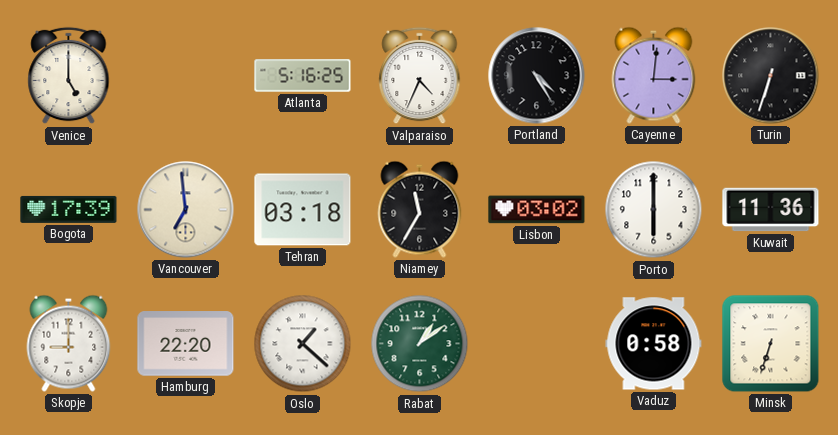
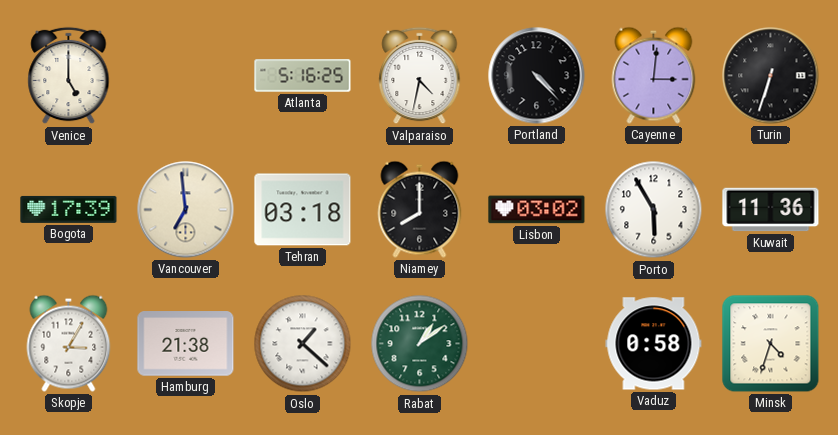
Valparaiso: 4:34 -> 4:32 (420, 76)
Portland: 4:25 -> 4:23 (537, 76)
Niamey: 11:35 -> 8:00 (420, 209)
Porto: 6:00 -> 5:55 (654, 210)
Skopje: 9:00 -> 3:05 (69, 343)
Hamburg: 22:20 -> 21:38 (186, 344)
Minsk: 6:33 -> 4:33 (771, 344)
